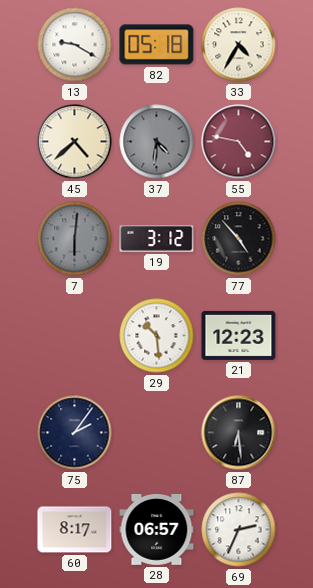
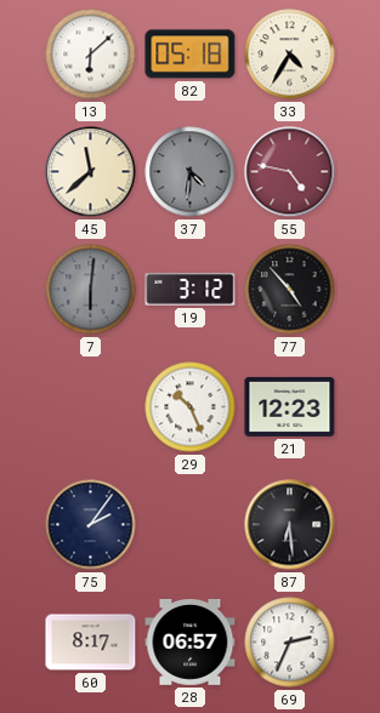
13: 9:20 -> 6:08 (91, 55)
45: 4:38 -> 11:38 (91, 172)
29: 10:29 -> 10:26 (191, 407)
